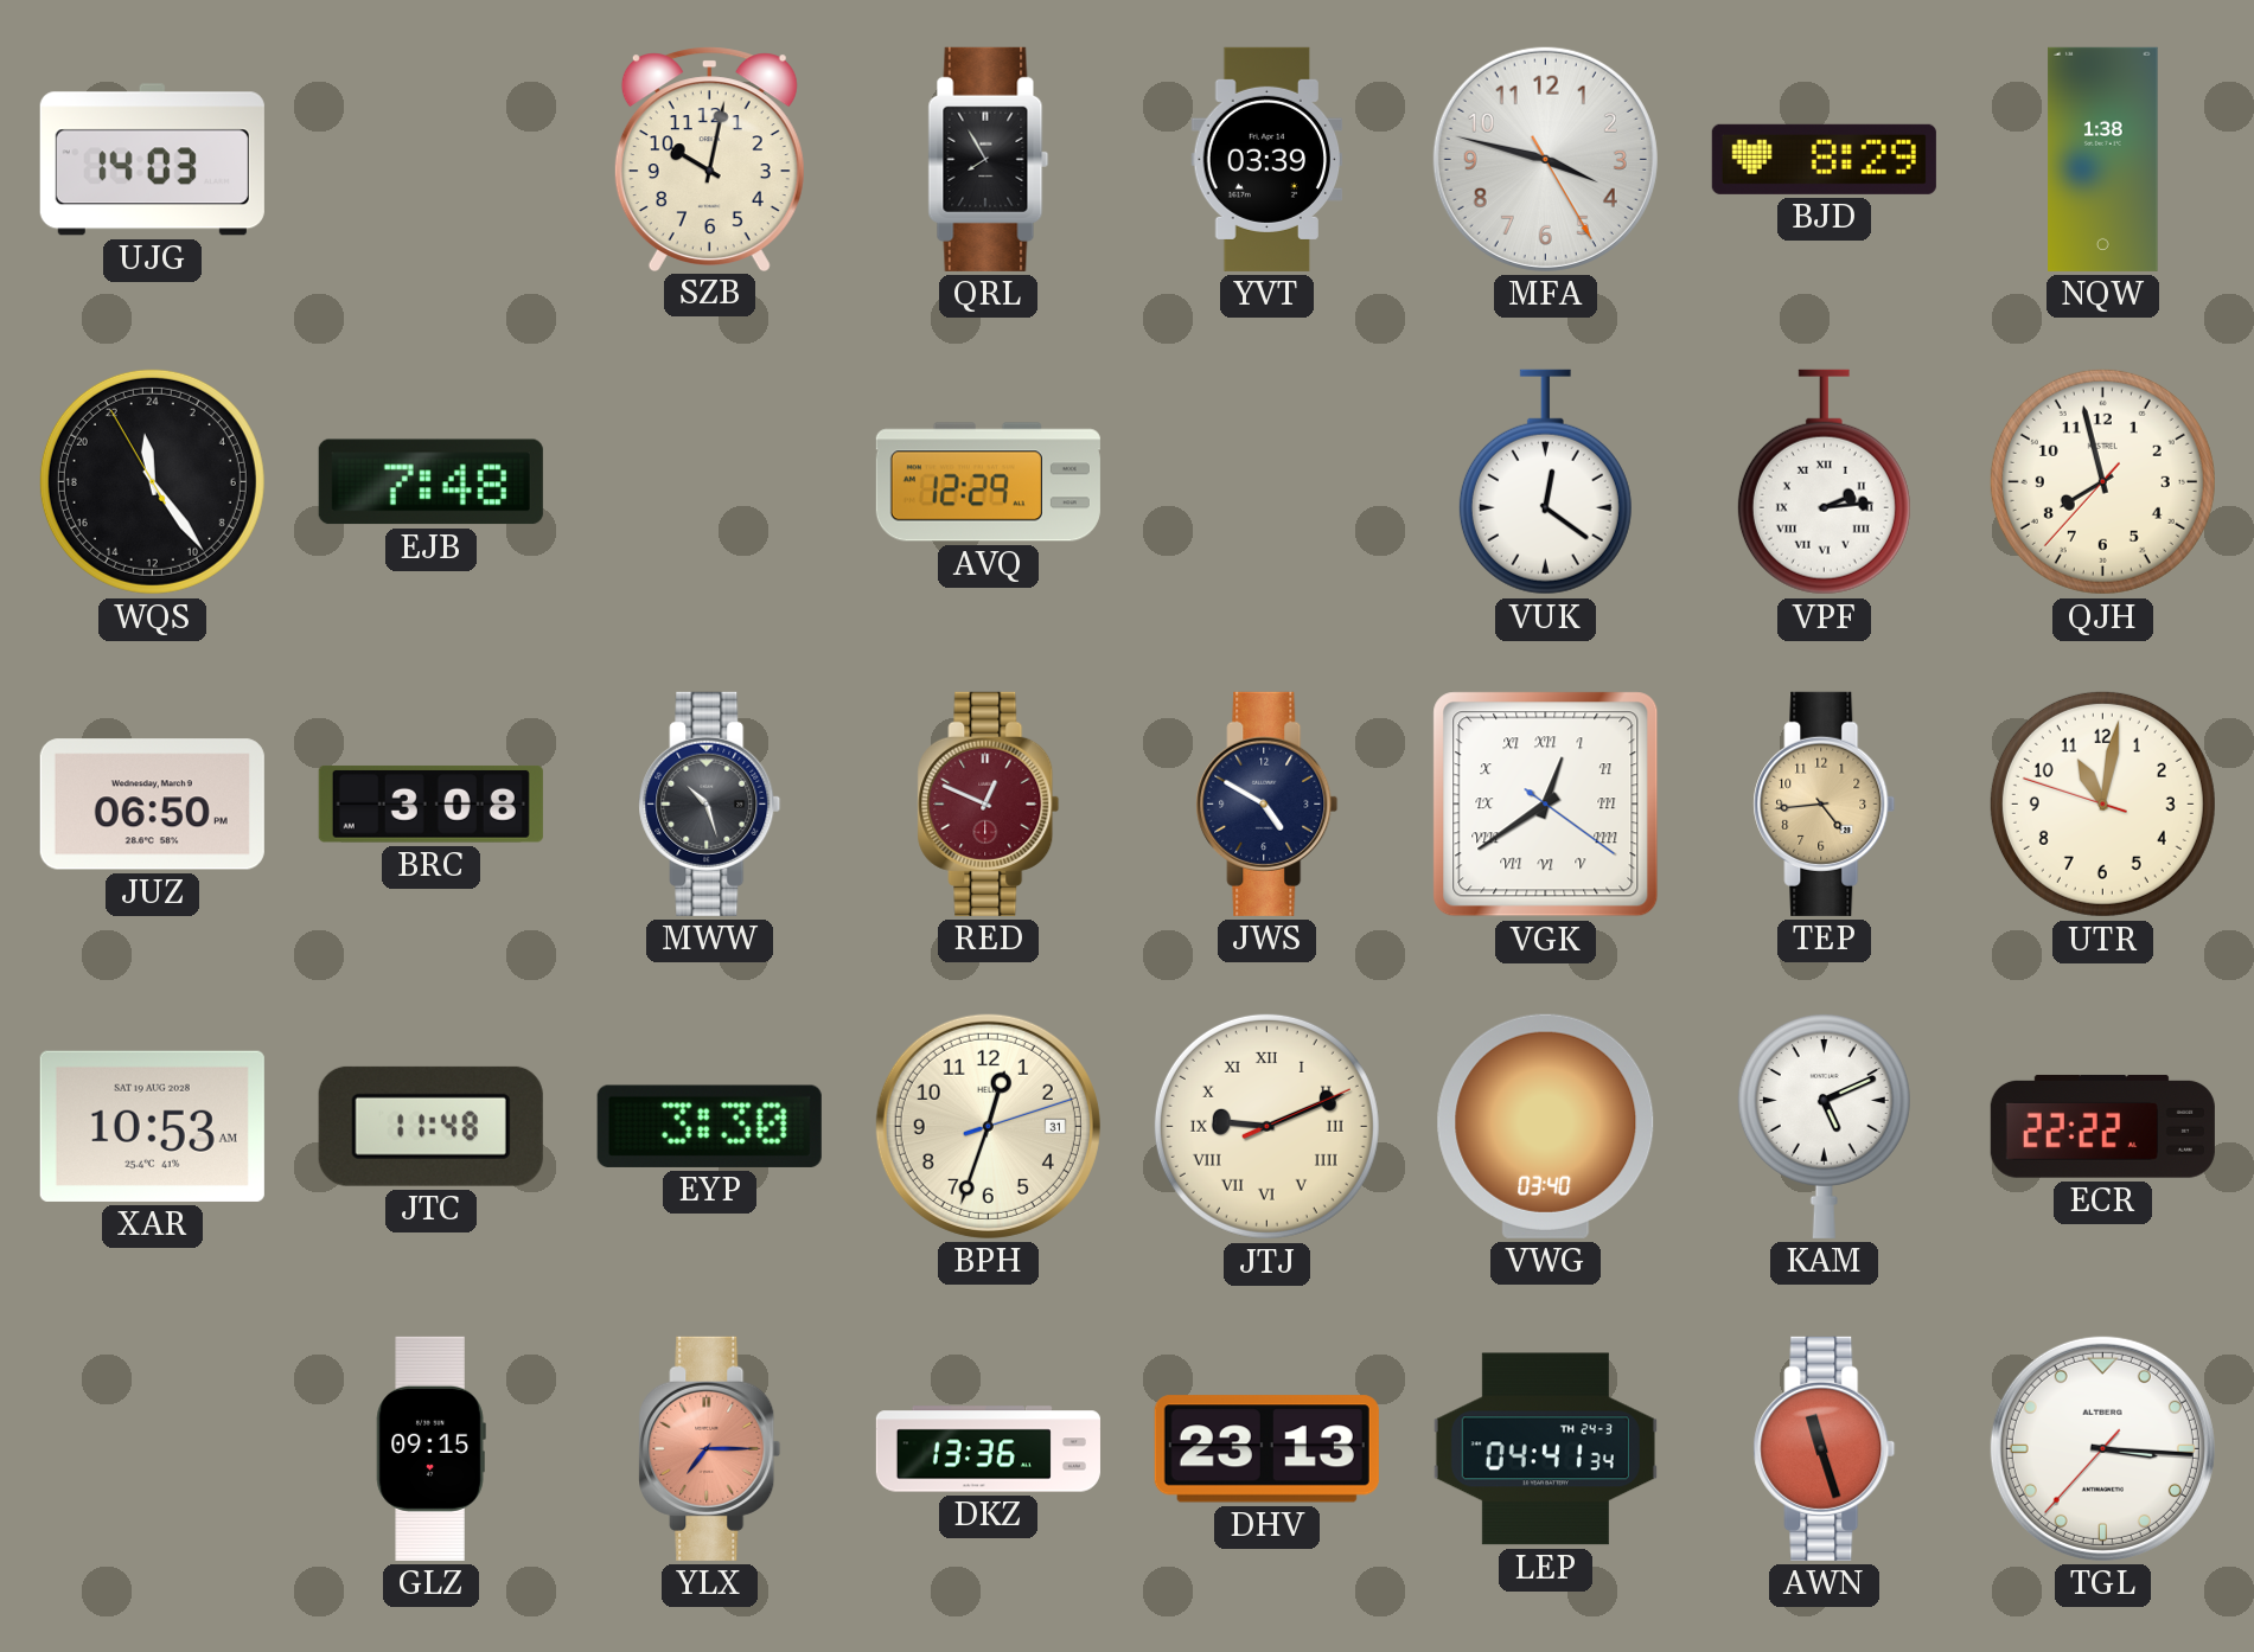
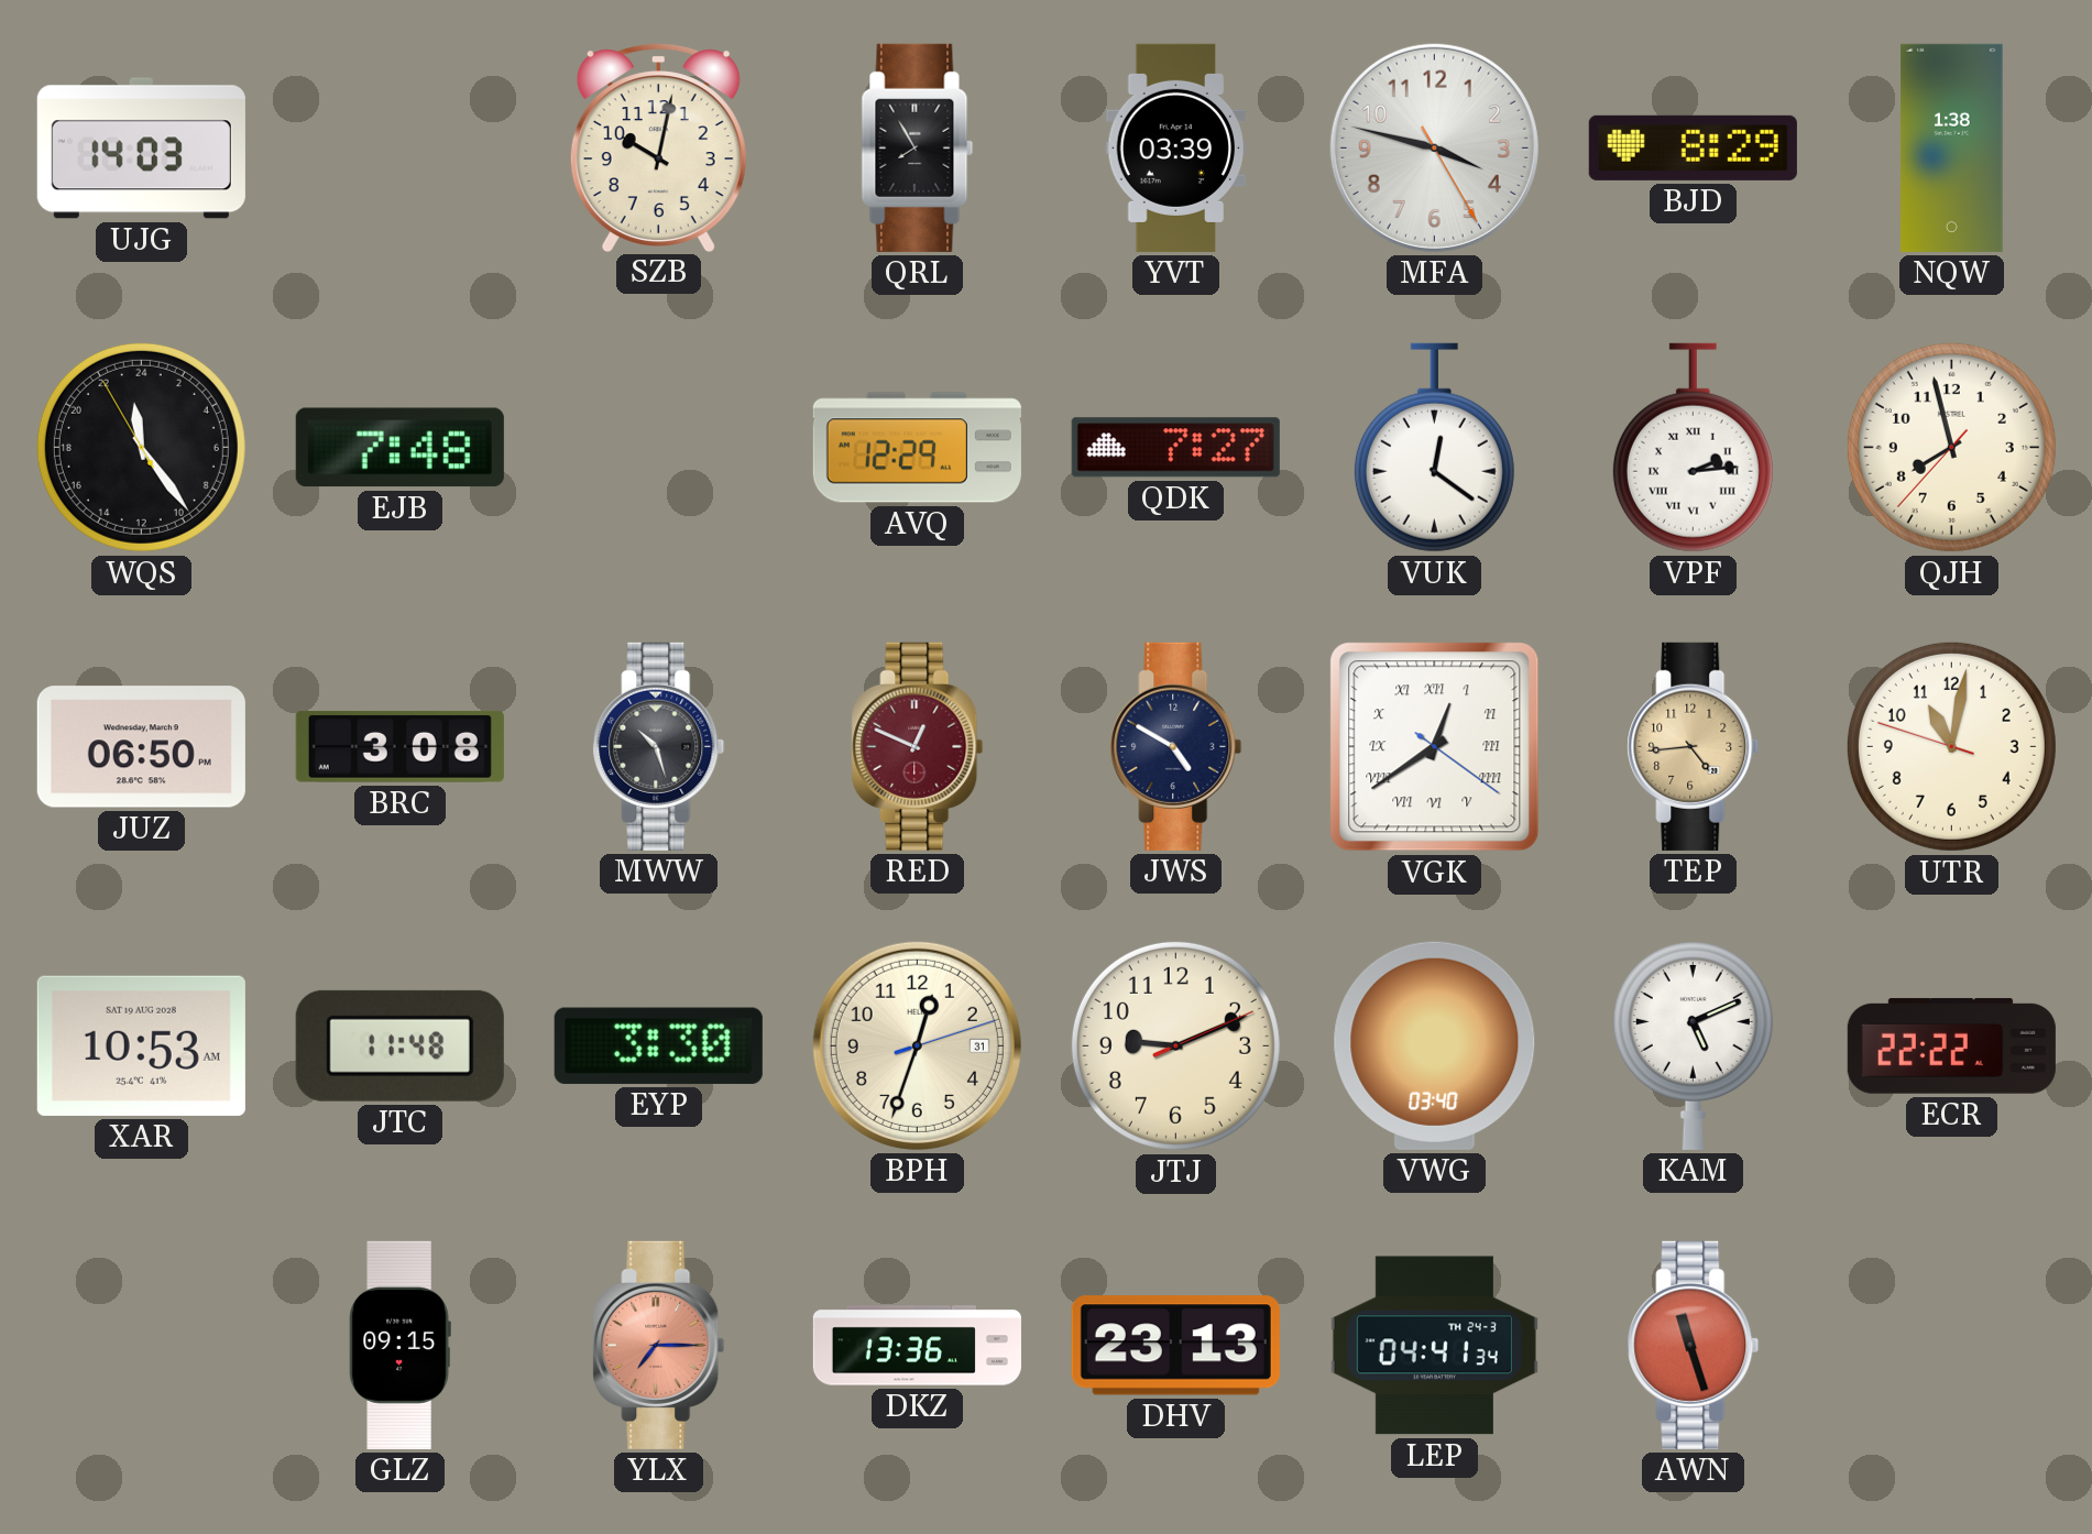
QDK: none -> 7:27 (1175, 448)
JTJ numerals: Roman -> Arabic (1175, 1045)
TGL: 3:15 -> none (2102, 1448)
